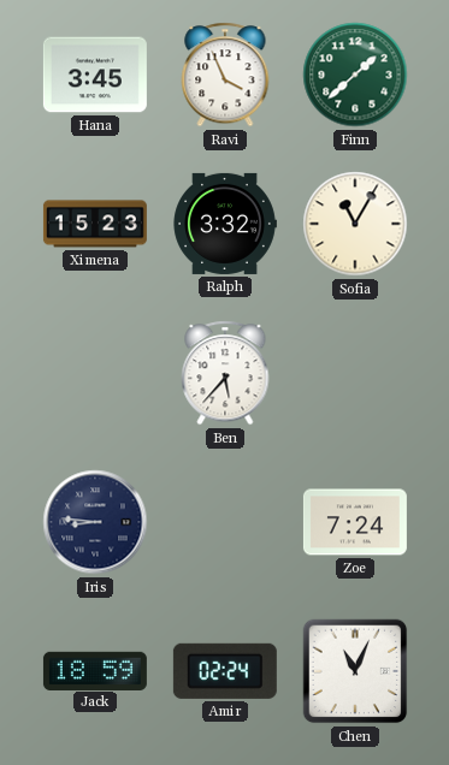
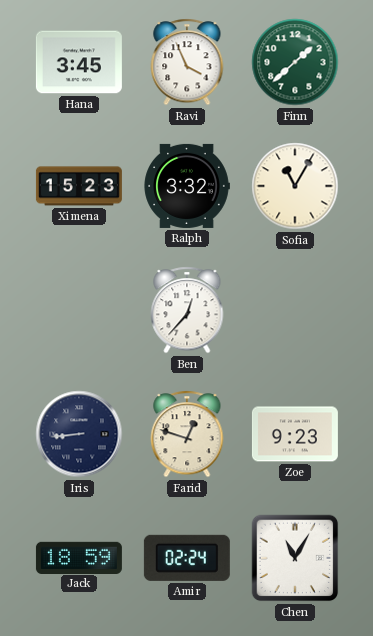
Ben: 5:37 -> 12:37 (187, 310)
Iris: 8:46 -> 8:44 (79, 434)
Farid: none -> 12:48 (187, 434)
Zoe: 7:24 -> 9:23 (295, 434)
Chen: 11:04 -> 11:05 (295, 558)
